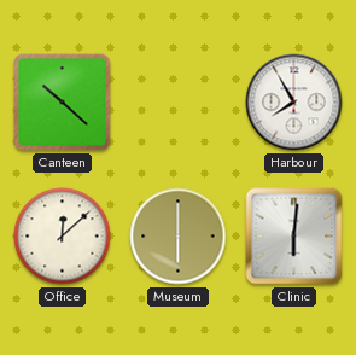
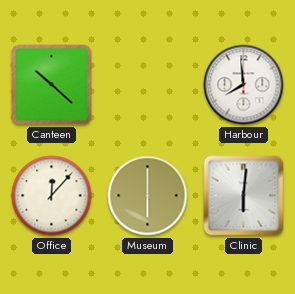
Harbour: 7:55 -> 7:59 (244, 85)
Office: 12:08 -> 12:07 (52, 196)
